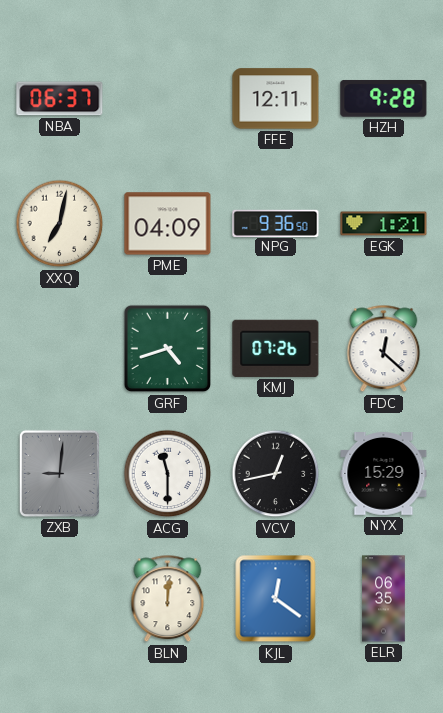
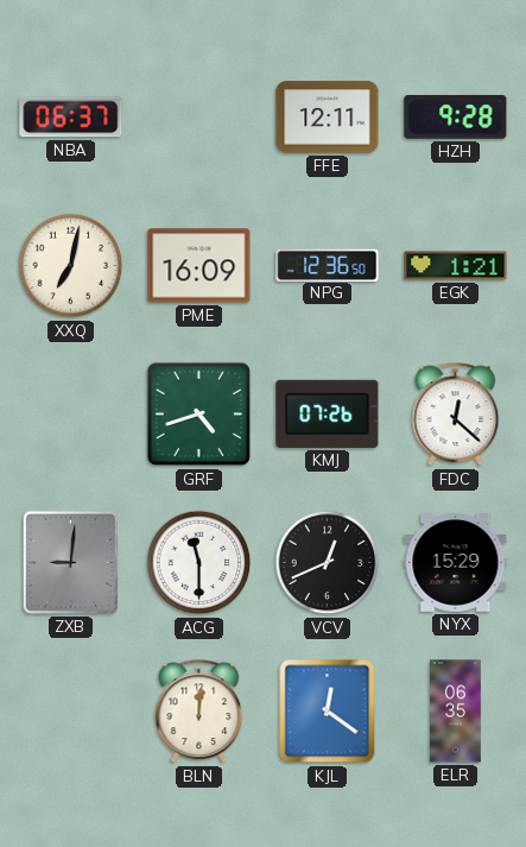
PME: 04:09 -> 16:09 (199, 266)
NPG: 9:36 -> 12:36 (328, 265)
VCV: 12:43 -> 12:41 (328, 563)
